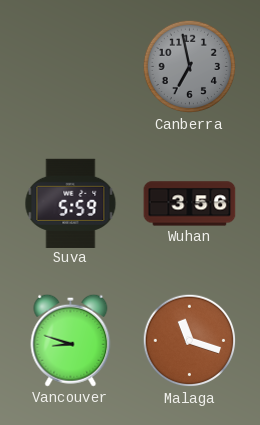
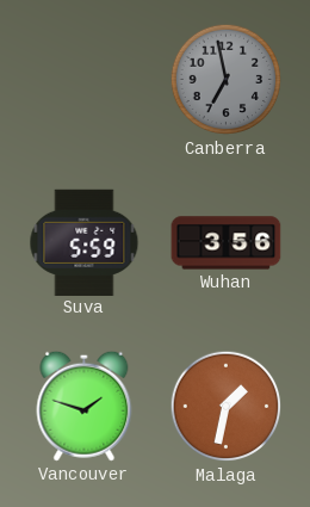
Vancouver: 8:48 -> 1:48 (85, 406)
Malaga: 11:18 -> 1:32 (227, 407)
